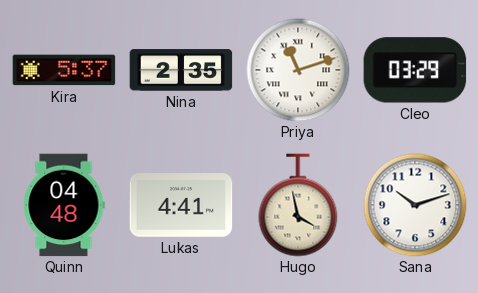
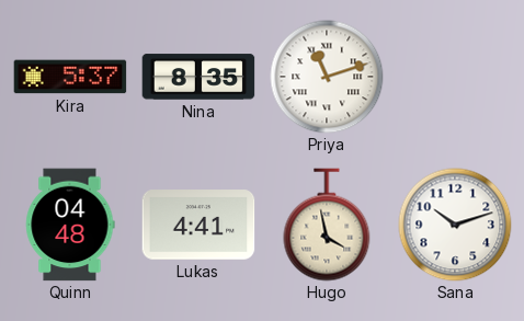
Nina: 2:35 -> 8:35 (198, 77)
Cleo: 03:29 -> none (415, 70)
